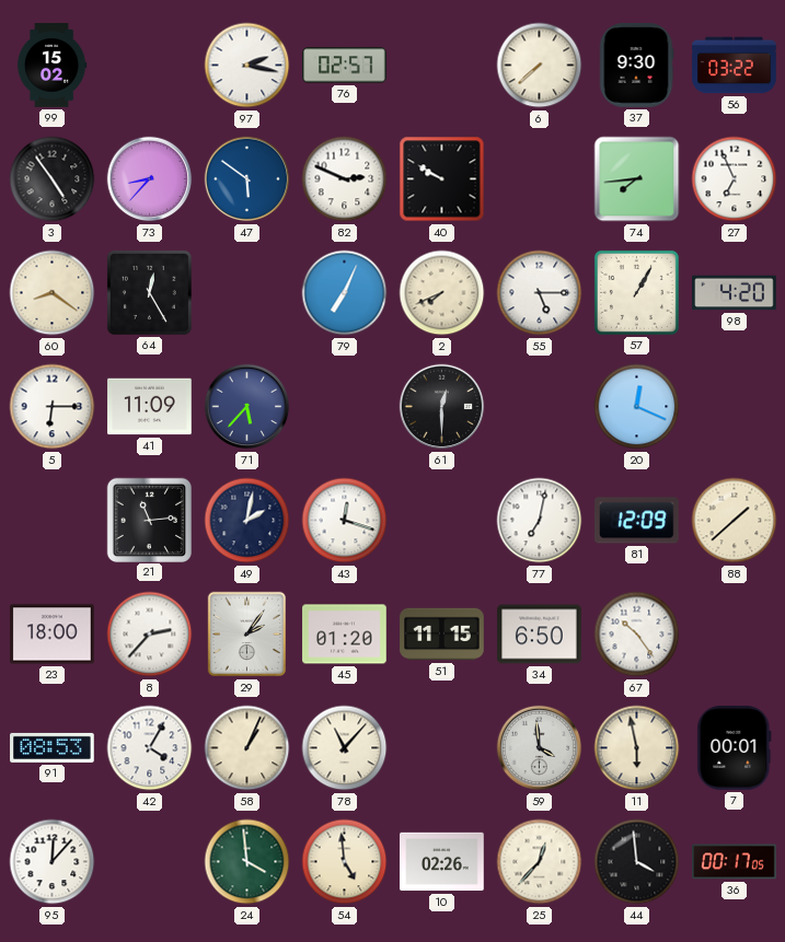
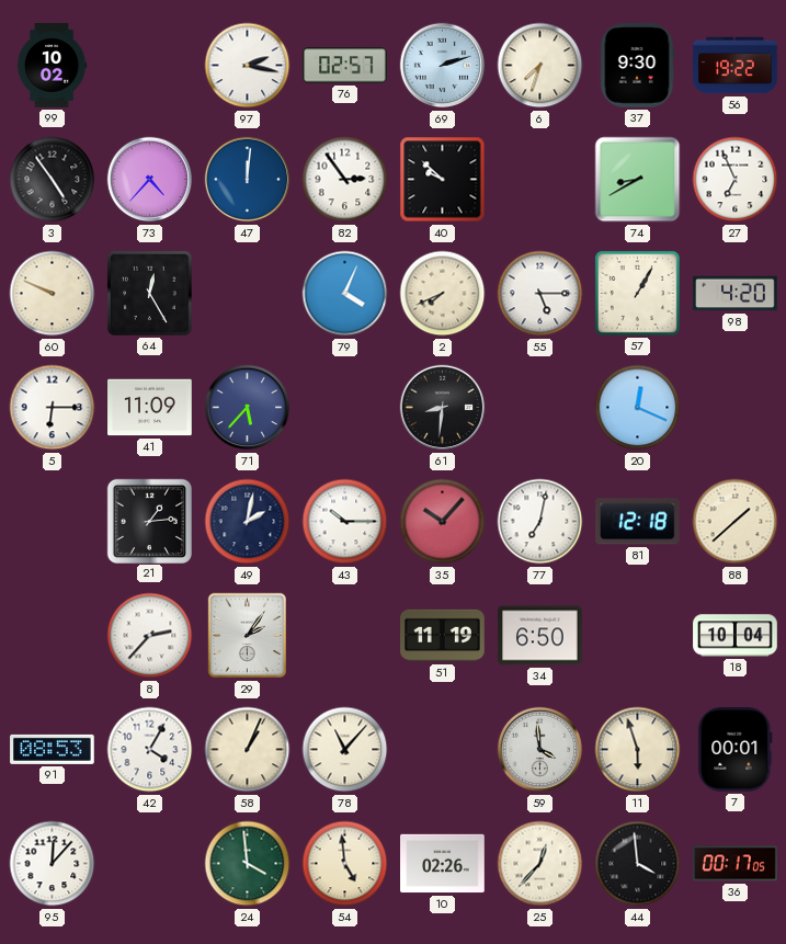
99: 15:02 -> 10:02 (52, 66)
69: none -> 2:12 (443, 66)
6: 7:38 -> 7:33 (540, 66)
56: 03:22 -> 19:22 (736, 66)
73: 8:37 -> 4:37 (150, 180)
47: 5:51 -> 12:01 (248, 180)
82: 2:49 -> 2:54 (345, 180)
40: 9:50 -> 9:52 (443, 180)
74: 7:44 -> 8:40 (638, 180)
60: 8:21 -> 9:49 (53, 294)
79: 7:04 -> 4:04 (345, 294)
61: 12:30 -> 8:31 (443, 408)
21: 11:14 -> 1:14 (149, 521)
43: 12:18 -> 10:15 (345, 522)
35: none -> 10:07 (443, 522)
81: 12:09 -> 12:18 (638, 522)
23: 18:00 -> none (53, 635)
45: 01:20 -> none (345, 635)
51: 11:15 -> 11:19 (443, 636)
67: 10:24 -> none (637, 635)
18: none -> 10:04 (736, 636)
11: 5:58 -> 5:57 (638, 750)
